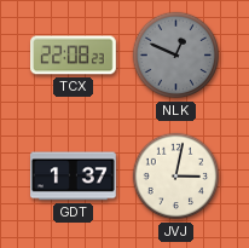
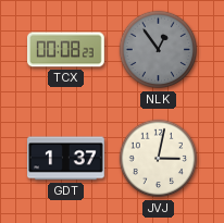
TCX: 22:08 -> 00:08 (66, 50)
NLK: 12:49 -> 12:54 (159, 50)
